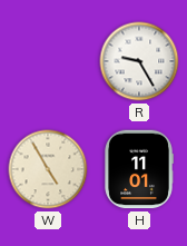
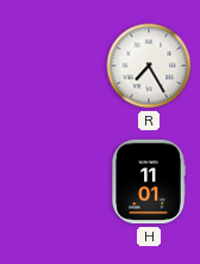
R: 9:25 -> 7:25 (149, 66)
W: 4:55 -> none (48, 169)
